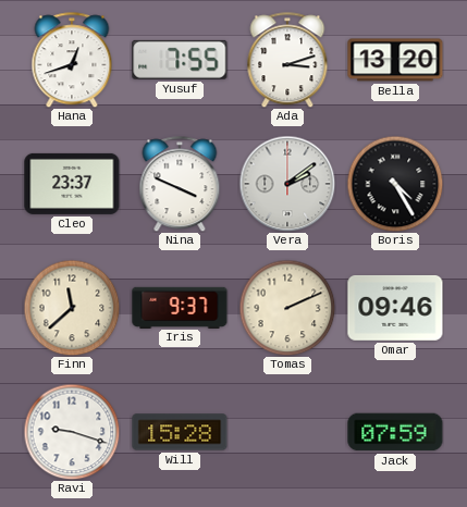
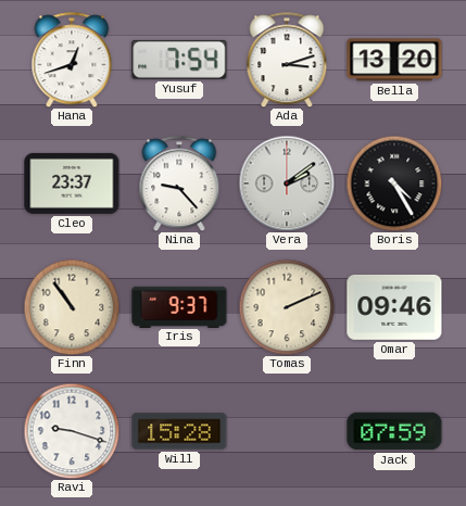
Yusuf: 7:55 -> 7:54 (179, 60)
Nina: 3:49 -> 9:23 (179, 184)
Finn: 11:38 -> 10:54 (72, 307)
